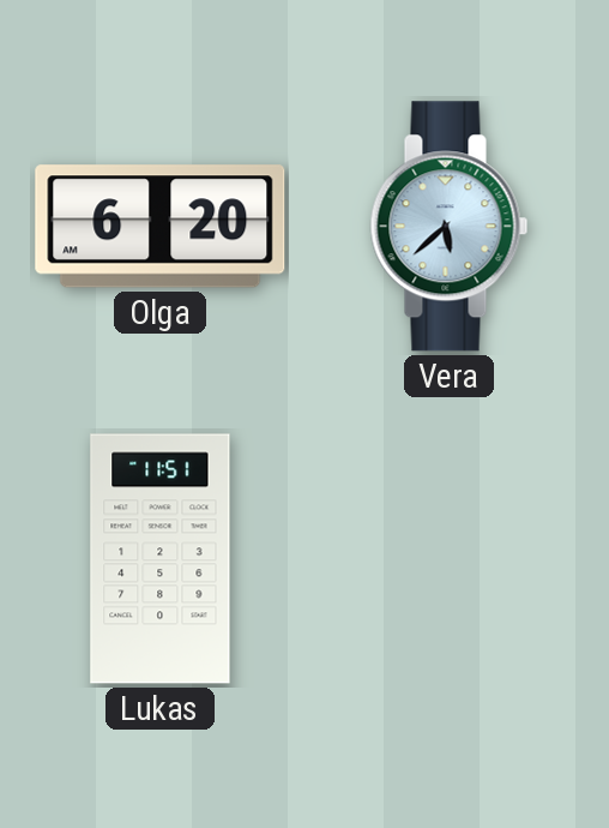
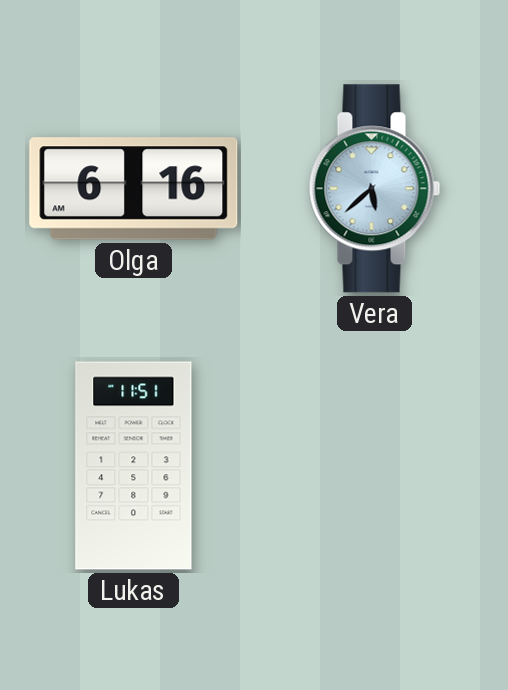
Olga: 6:20 -> 6:16 (134, 189)
